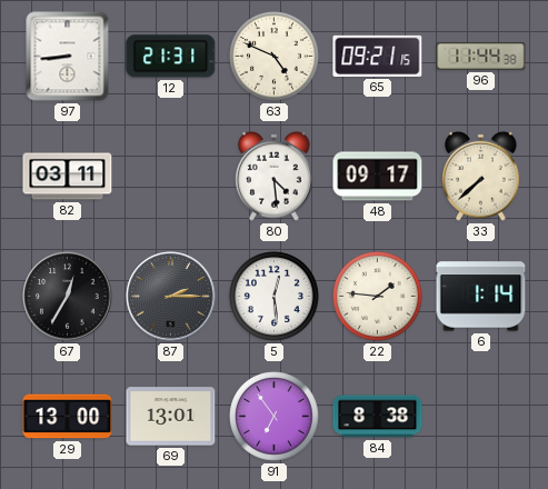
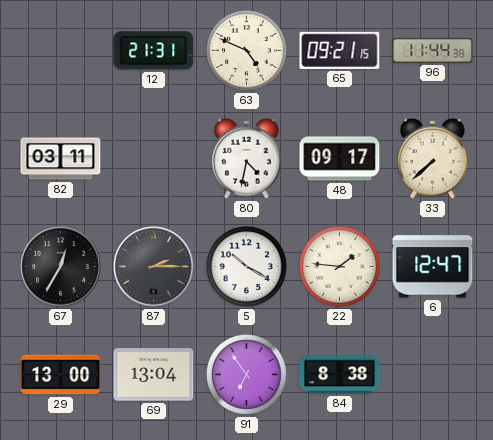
97: 8:44 -> none (68, 57)
80: 4:29 -> 4:32 (247, 158)
5: 12:29 -> 10:20 (247, 267)
6: 1:14 -> 12:47 (433, 267)
69: 13:01 -> 13:04 (154, 375)
